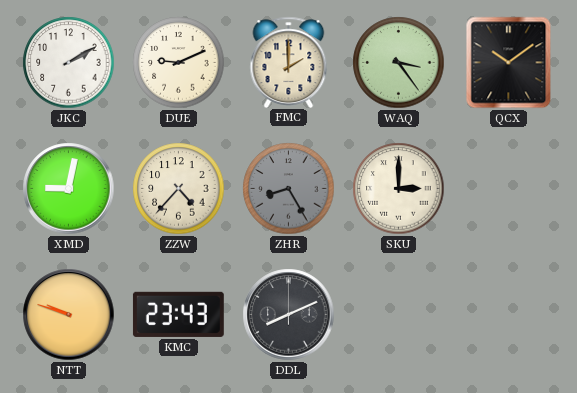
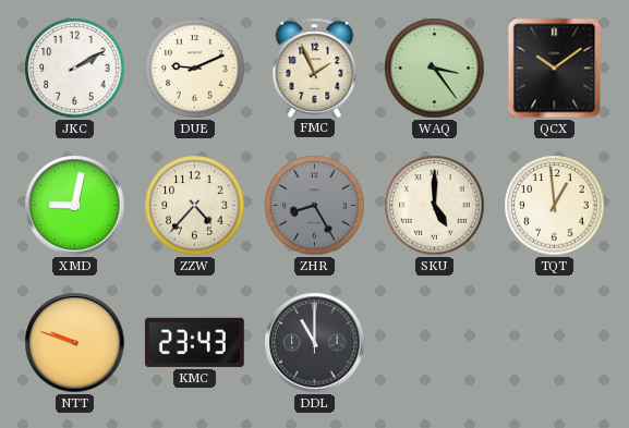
FMC: 2:00 -> 1:56 (315, 68)
SKU: 3:00 -> 5:00 (435, 206)
TQT: none -> 12:59 (555, 206)
DDL: 8:11 -> 11:00 (315, 343)
